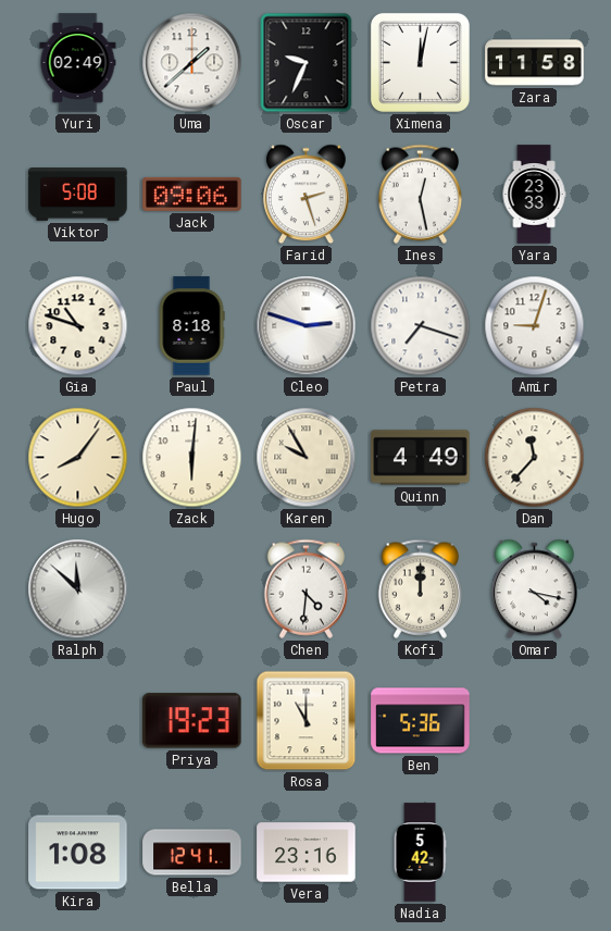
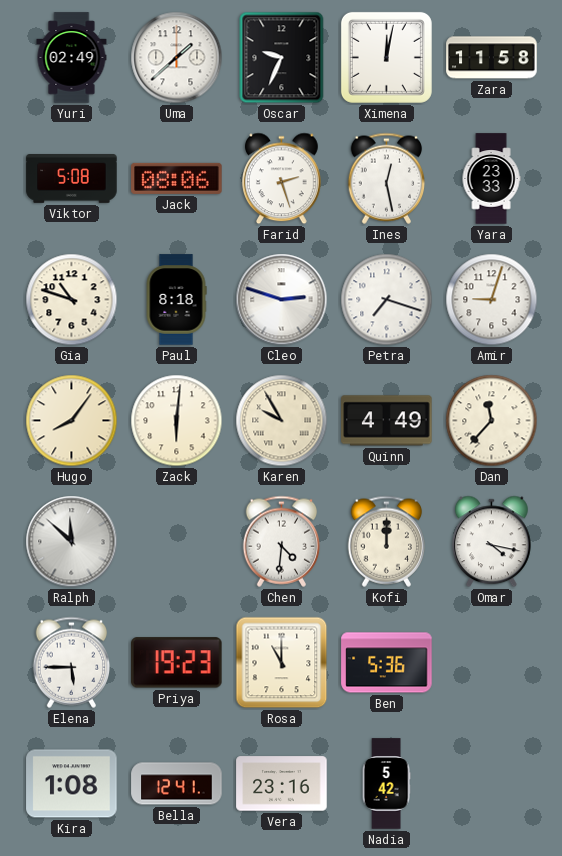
Jack: 09:06 -> 08:06 (177, 178)
Elena: none -> 5:45 (72, 662)
